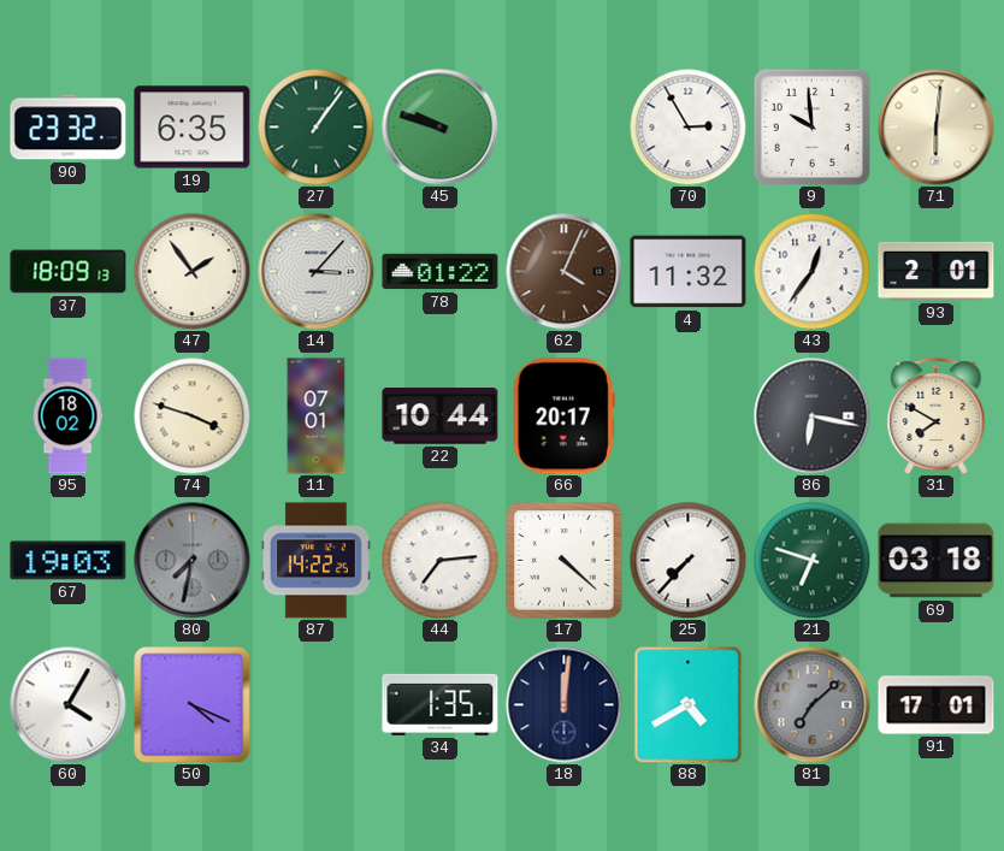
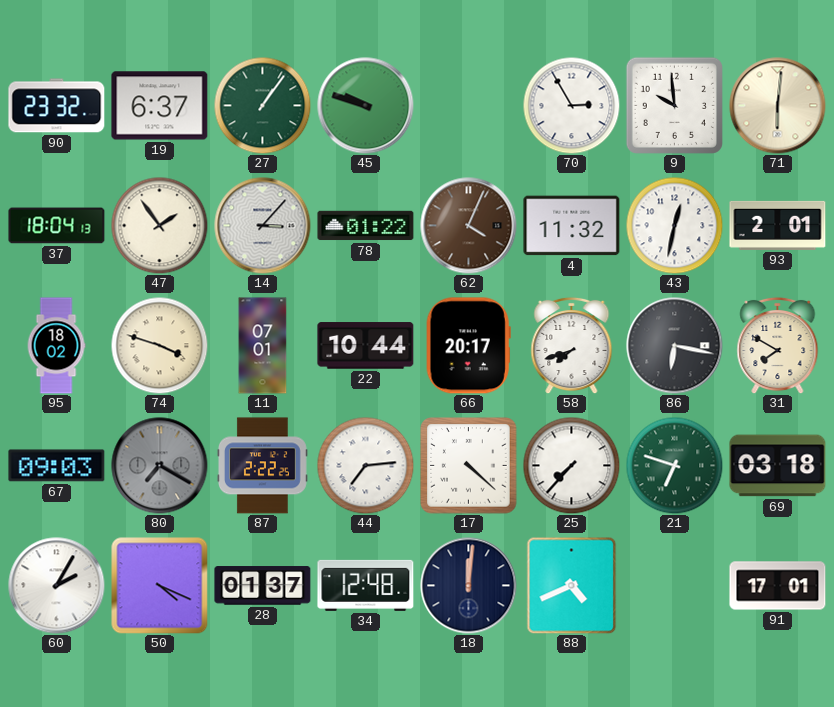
19: 6:35 -> 6:37 (160, 106)
37: 18:09 -> 18:04 (57, 226)
43: 12:36 -> 12:32 (674, 225)
58: none -> 7:42 (572, 345)
67: 19:03 -> 09:03 (57, 466)
80: 7:32 -> 7:20 (160, 466)
87: 14:22 -> 2:22 (262, 466)
60: 4:05 -> 2:05 (57, 586)
28: none -> 01:37 (263, 586)
34: 1:35 -> 12:48 (366, 585)
88: 4:40 -> 4:41 (572, 585)
81: 7:08 -> none (813, 705)
